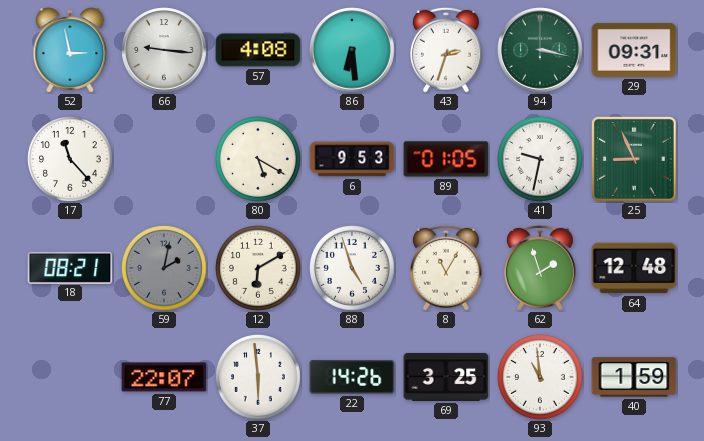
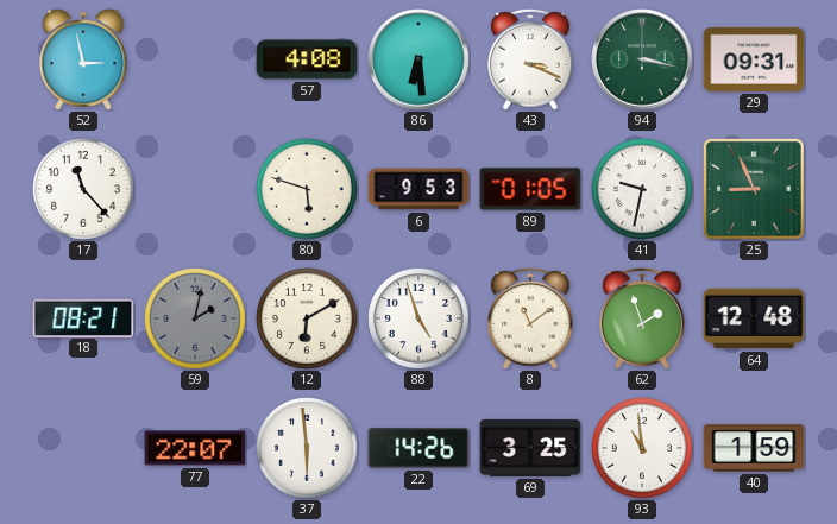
66: 9:16 -> none (164, 50)
43: 2:33 -> 3:19 (531, 59)
80: 5:20 -> 5:48 (308, 190)
8: 11:05 -> 11:09 (531, 318)
